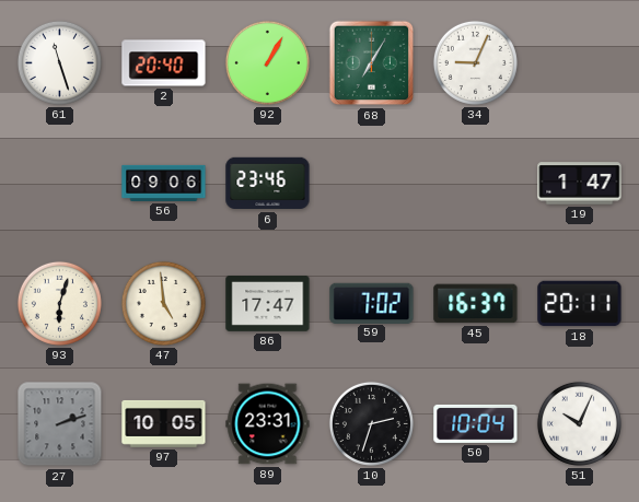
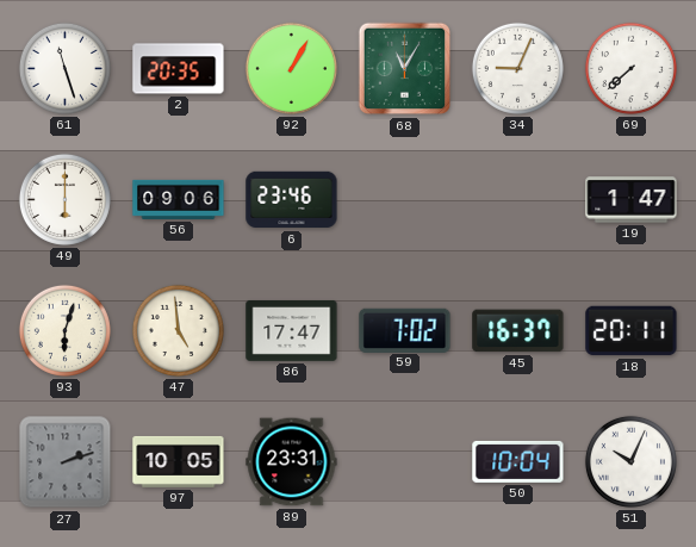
2: 20:40 -> 20:35 (179, 69)
68: 7:05 -> 11:05 (405, 69)
69: none -> 7:38 (630, 68)
49: none -> 6:00 (64, 199)
10: 2:33 -> none (371, 423)
